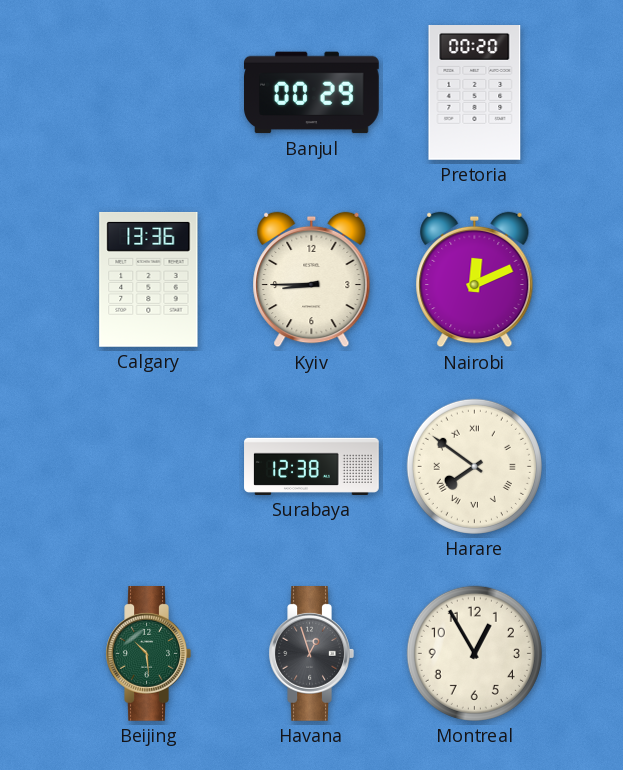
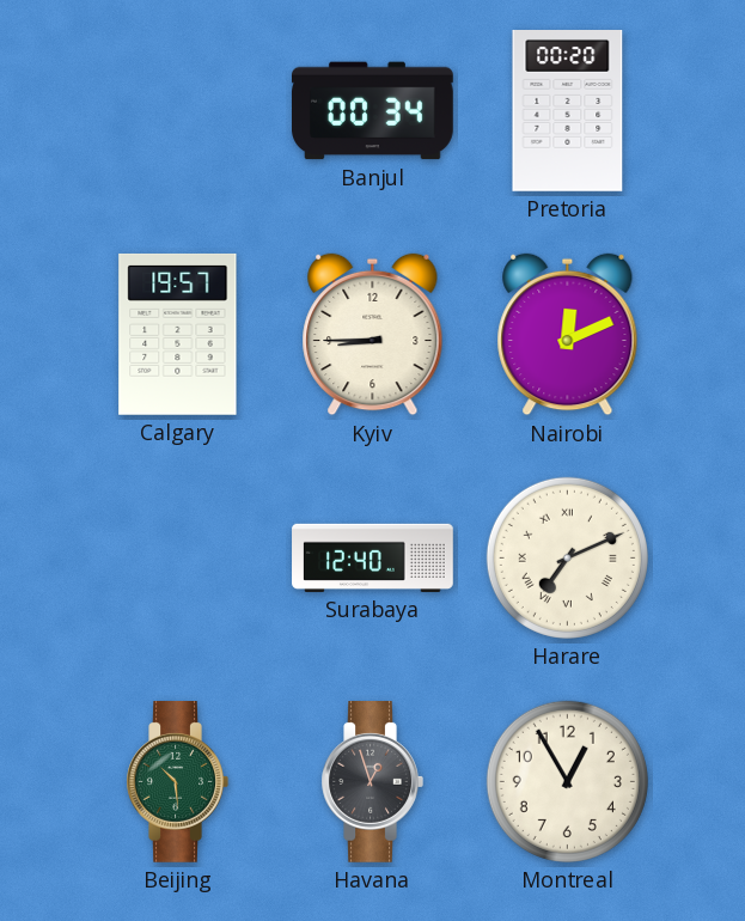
Banjul: 00:29 -> 00:34 (373, 111)
Calgary: 13:36 -> 19:57 (178, 334)
Surabaya: 12:38 -> 12:40 (373, 557)
Harare: 7:51 -> 7:11 (567, 557)
